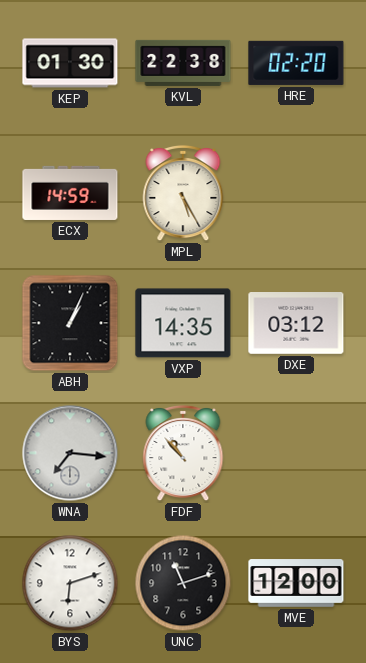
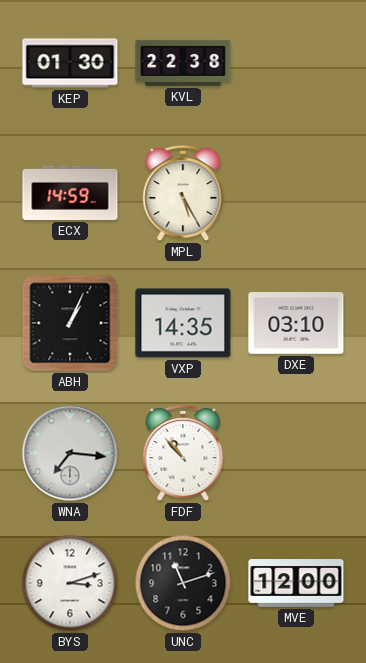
HRE: 02:20 -> none (296, 63)
DXE: 03:12 -> 03:10 (296, 323)
BYS: 6:12 -> 3:12 (70, 583)
